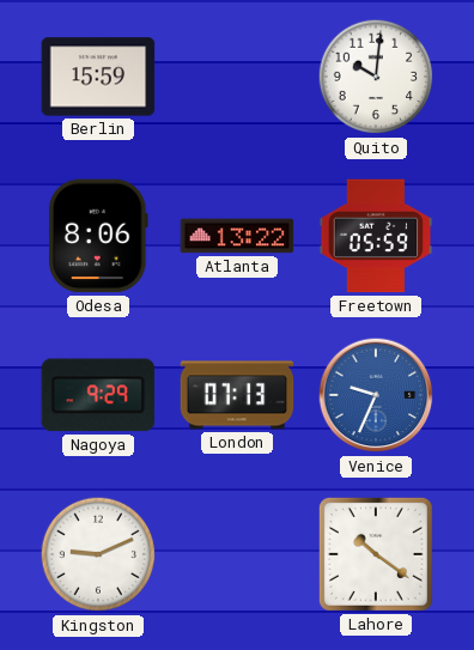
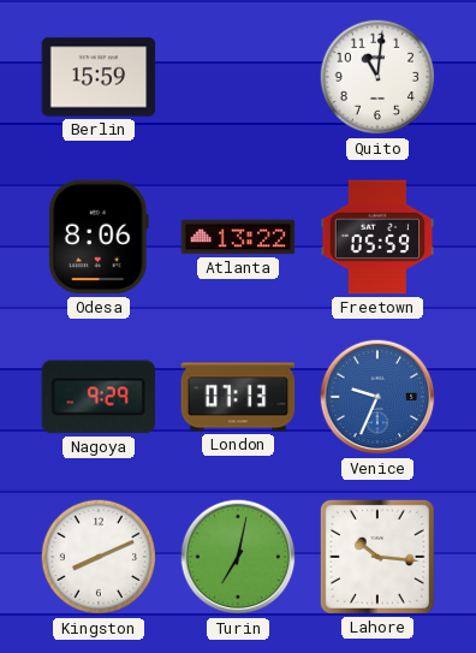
Quito: 10:01 -> 11:01 (377, 77)
Kingston: 9:11 -> 8:11 (99, 557)
Turin: none -> 7:02 (238, 557)
Lahore: 10:21 -> 10:16 (377, 557)
